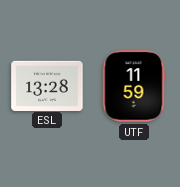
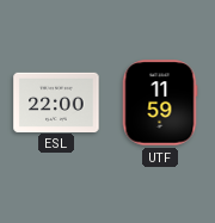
ESL: 13:28 -> 22:00 (56, 101)
